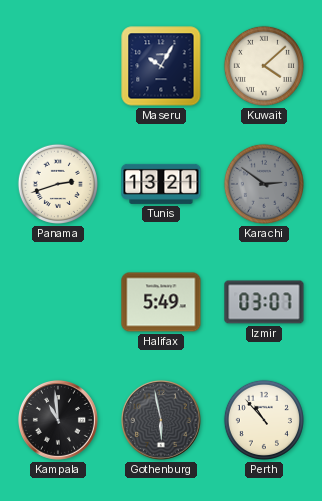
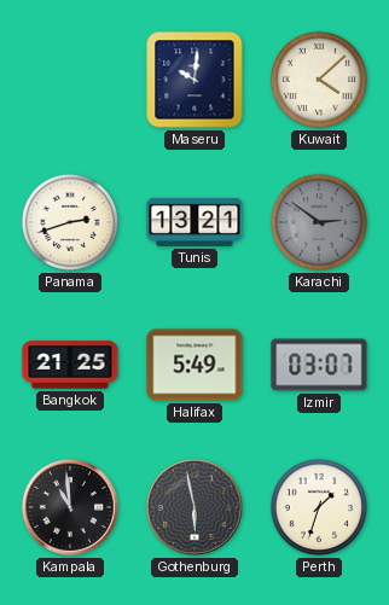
Maseru: 10:05 -> 10:01 (194, 80)
Bangkok: none -> 21:25 (70, 365)
Perth: 10:53 -> 1:33 (319, 507)
